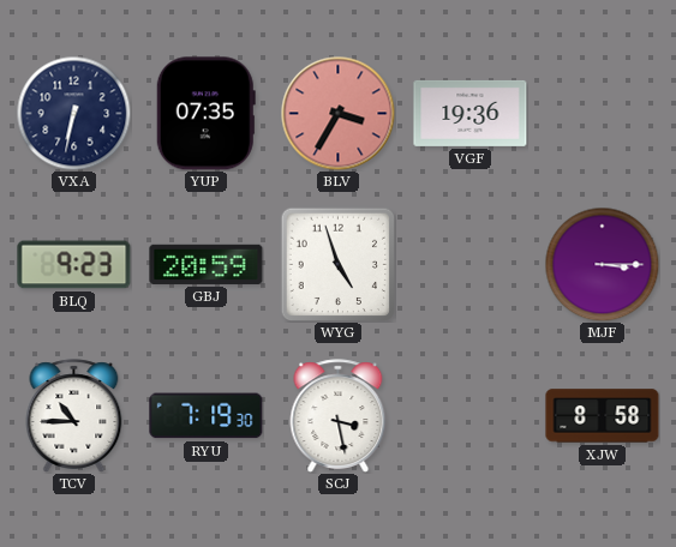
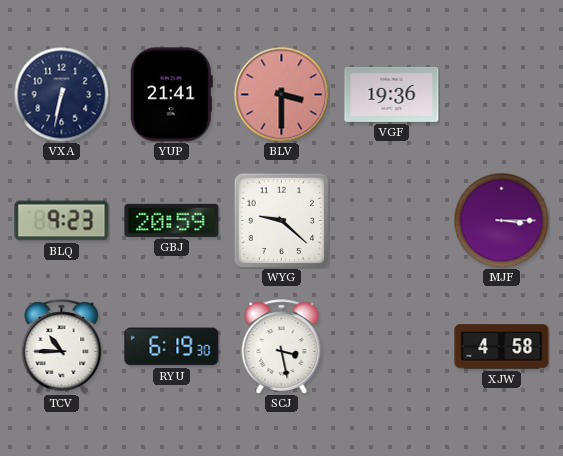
YUP: 07:35 -> 21:41 (171, 95)
BLV: 3:35 -> 3:30 (281, 94)
WYG: 4:57 -> 9:22 (281, 220)
RYU: 7:19 -> 6:19 (172, 347)
XJW: 8:58 -> 4:58 (502, 347)
